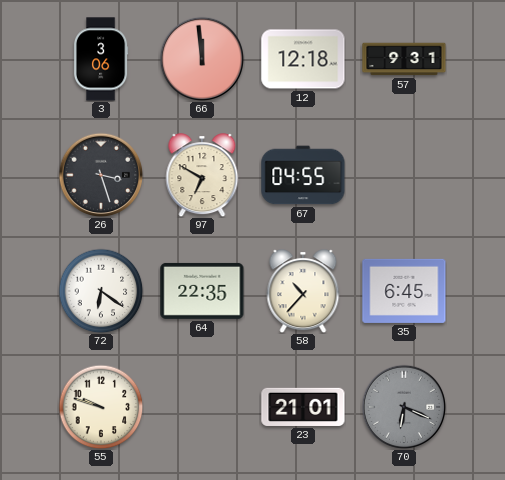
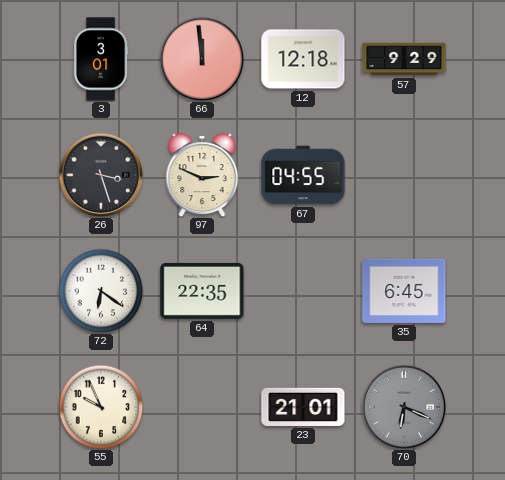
3: 3:06 -> 3:01 (101, 59)
57: 9:31 -> 9:29 (404, 59)
97: 6:50 -> 2:49 (202, 175)
58: 10:37 -> none (303, 291)
55: 9:48 -> 9:56 (101, 407)
